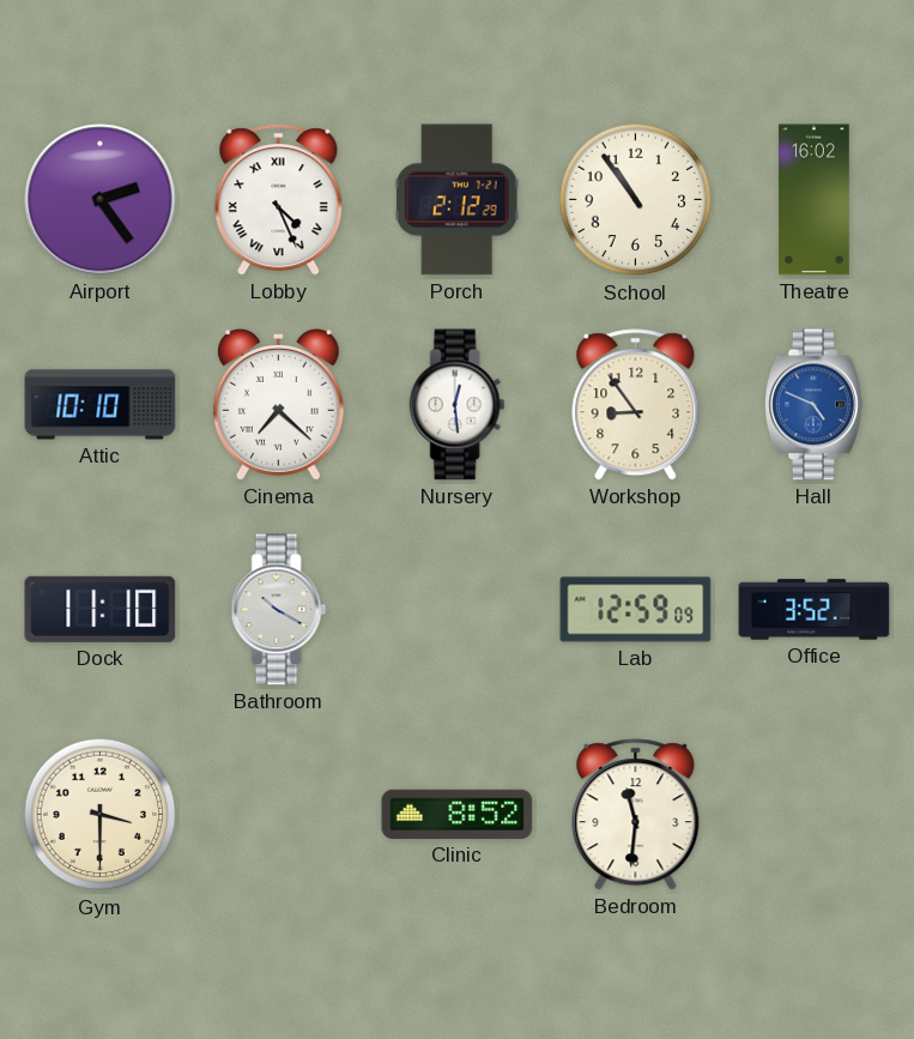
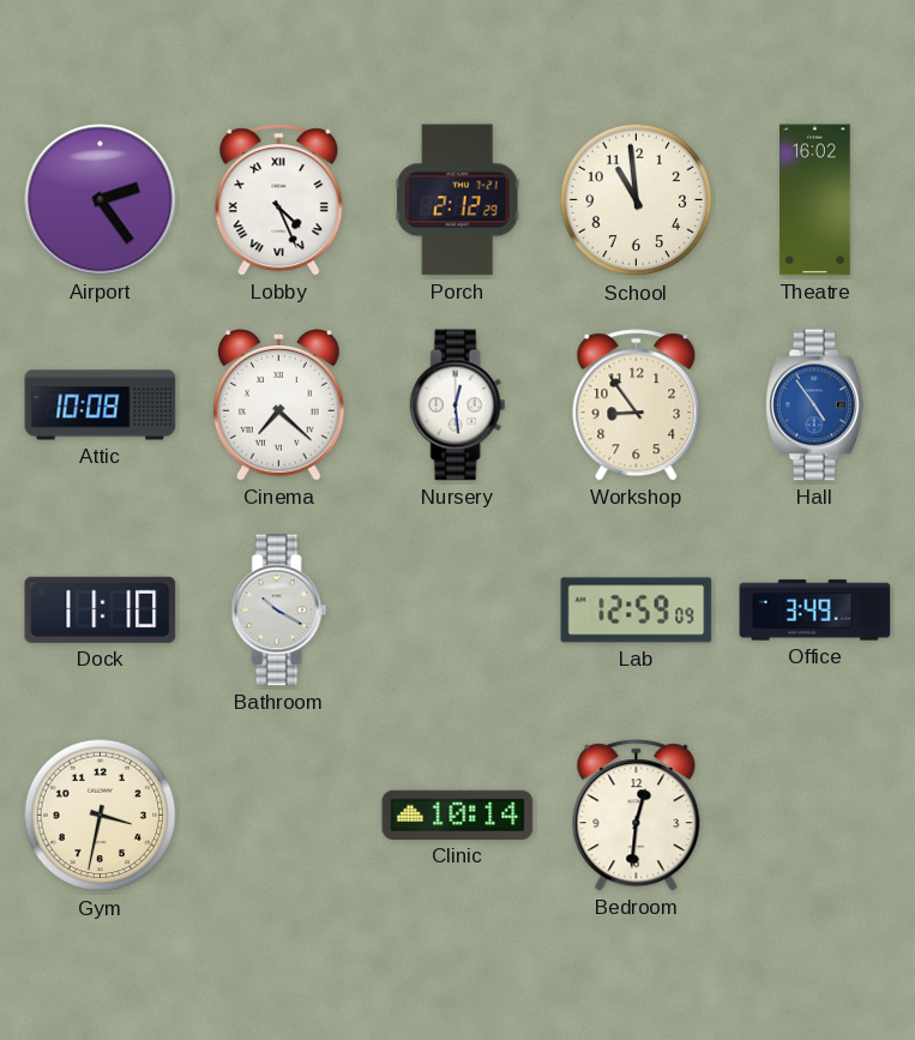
School: 10:54 -> 10:59 (637, 200)
Attic: 10:10 -> 10:08 (101, 405)
Hall: 4:49 -> 4:54 (815, 405)
Office: 3:52 -> 3:49 (815, 611)
Gym: 3:30 -> 3:32 (101, 816)
Clinic: 8:52 -> 10:14 (458, 814)
Bedroom: 11:31 -> 12:31 (637, 816)
